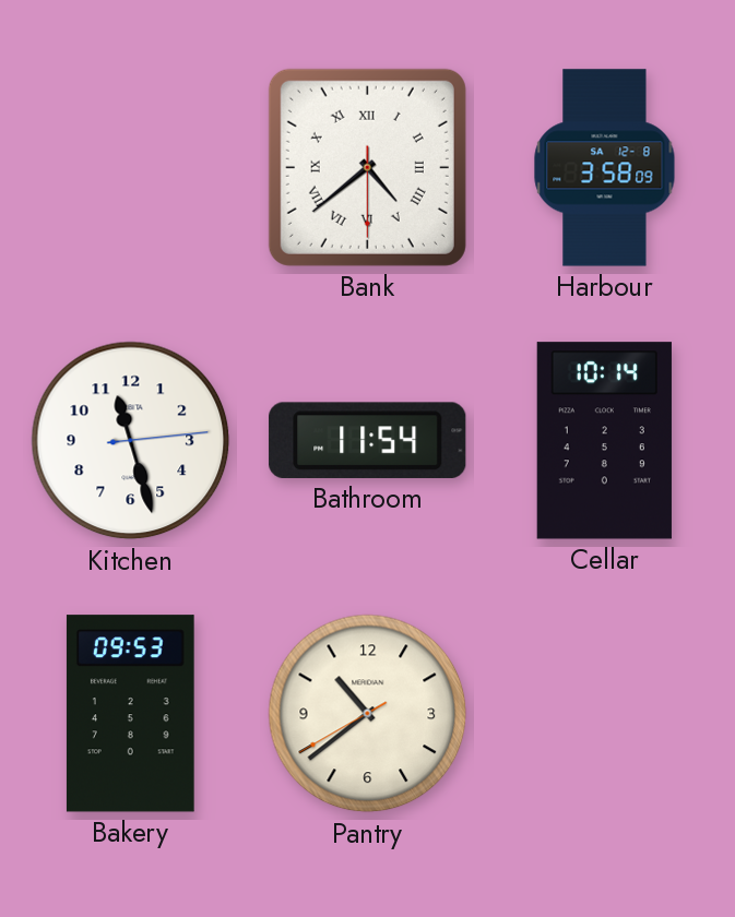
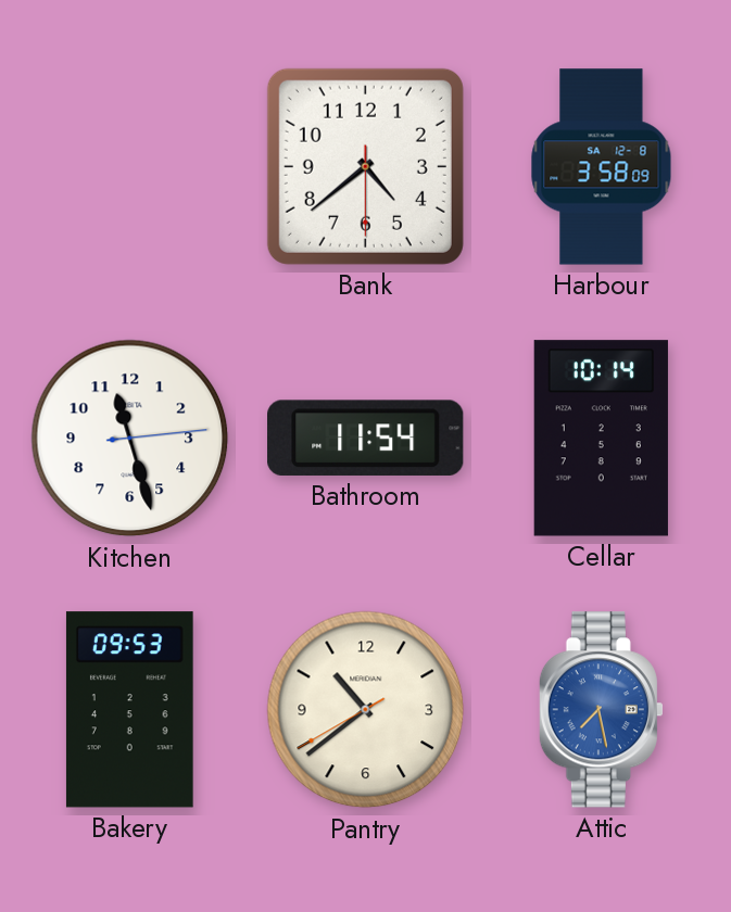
Bank numerals: Roman -> Arabic (365, 166)
Attic: none -> 7:28 (601, 710)
